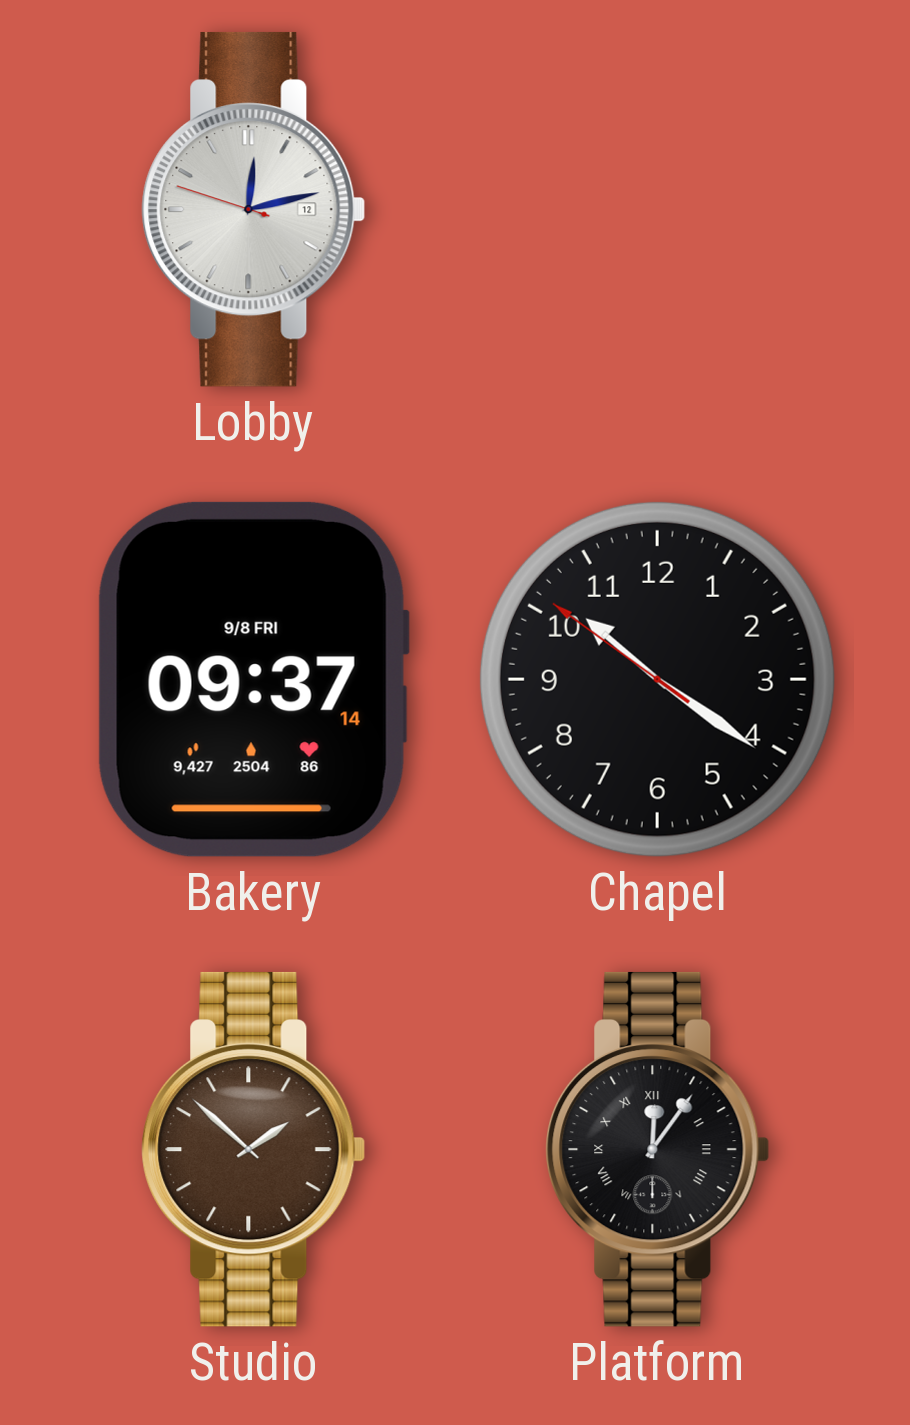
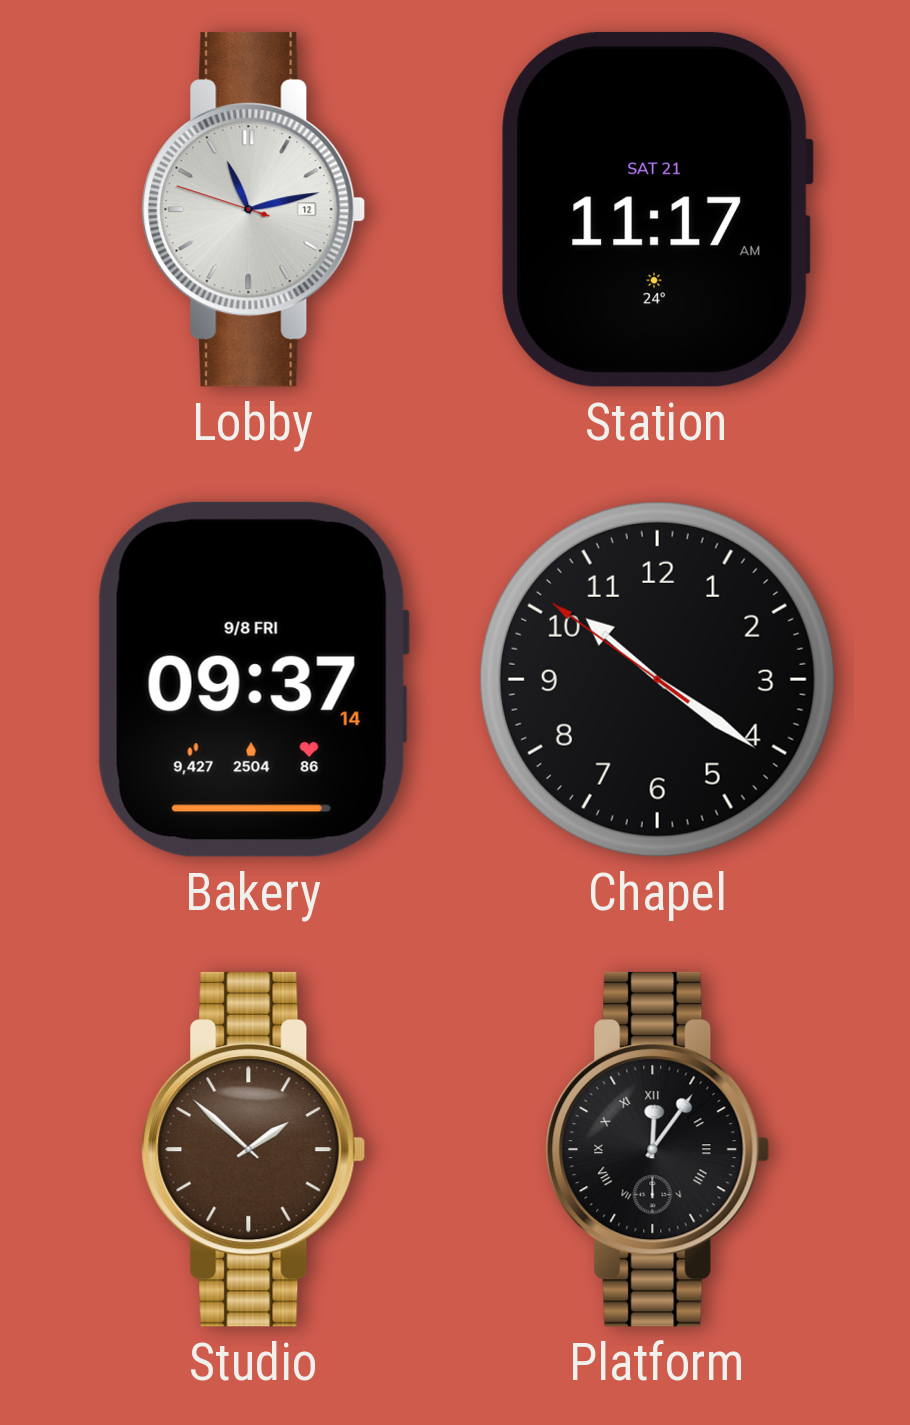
Lobby: 12:12 -> 11:12 (254, 209)
Station: none -> 11:17 (657, 209)
